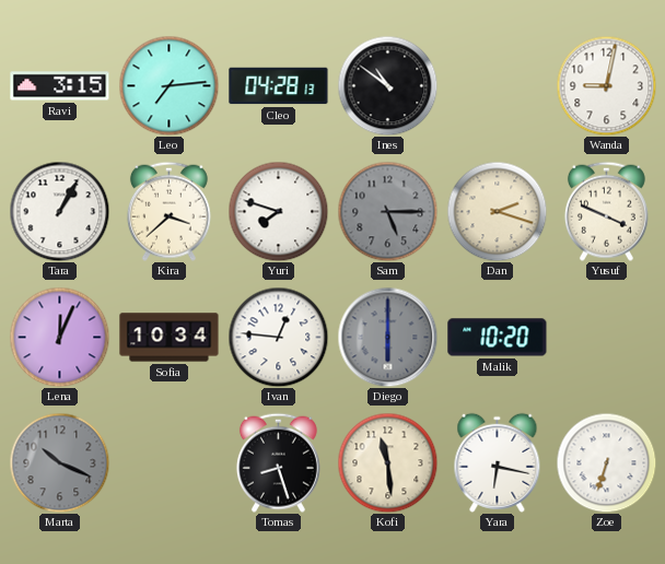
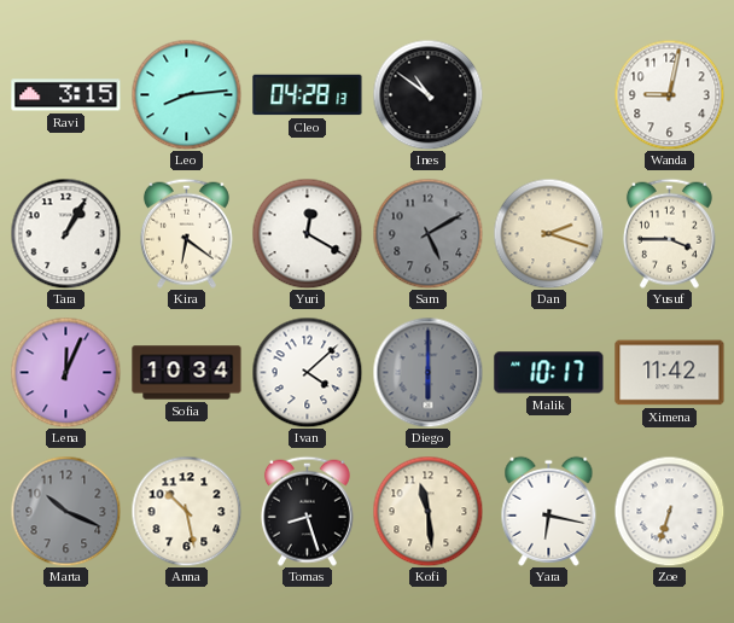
Leo: 7:14 -> 8:14 (186, 94)
Kira: 3:38 -> 6:21 (186, 233)
Yuri: 7:48 -> 12:20 (307, 233)
Sam: 5:15 -> 5:10 (427, 233)
Yusuf: 3:49 -> 3:45 (669, 233)
Ivan: 12:46 -> 4:08 (307, 372)
Malik: 10:20 -> 10:17 (549, 373)
Ximena: none -> 11:42 (670, 373)
Anna: none -> 10:28 (186, 511)
